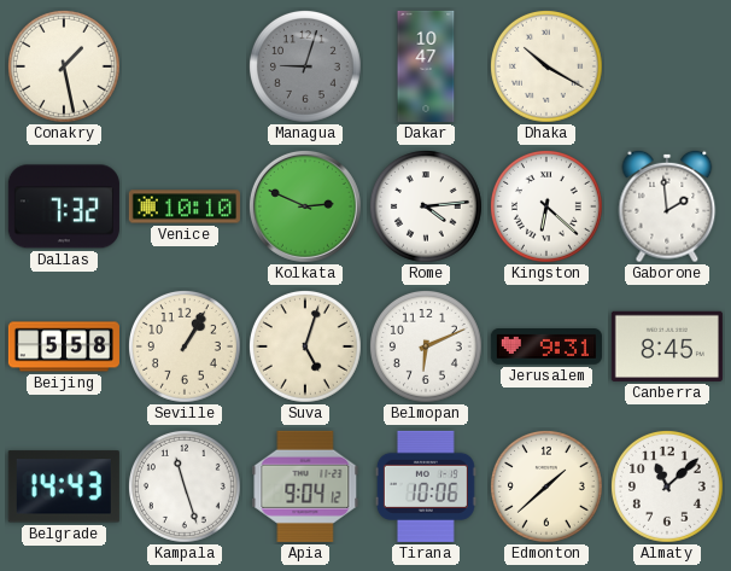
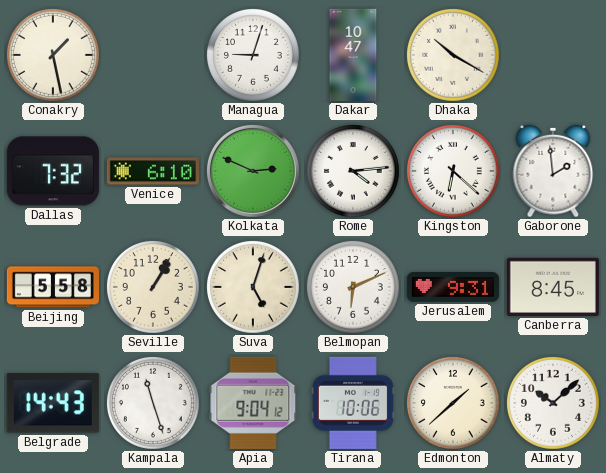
Managua dial: grey -> white (254, 56)
Venice: 10:10 -> 6:10 (153, 171)
Almaty: 11:08 -> 10:08 (554, 404)
